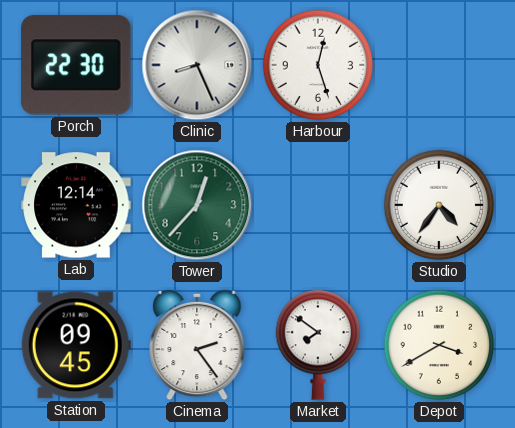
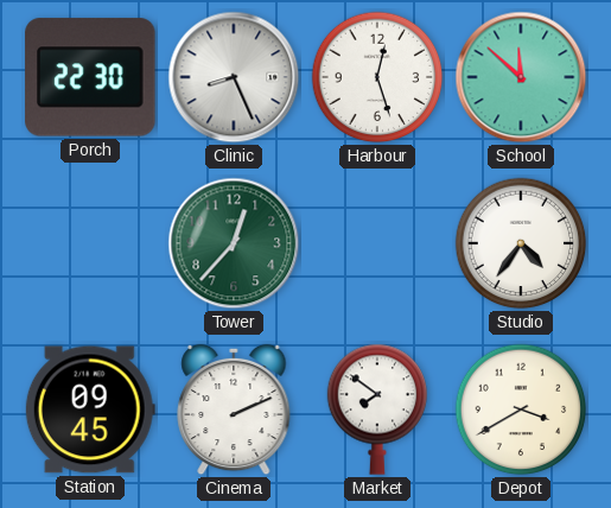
School: none -> 11:52 (521, 77)
Lab: 12:14 -> none (76, 205)
Cinema: 2:24 -> 2:11 (234, 409)
